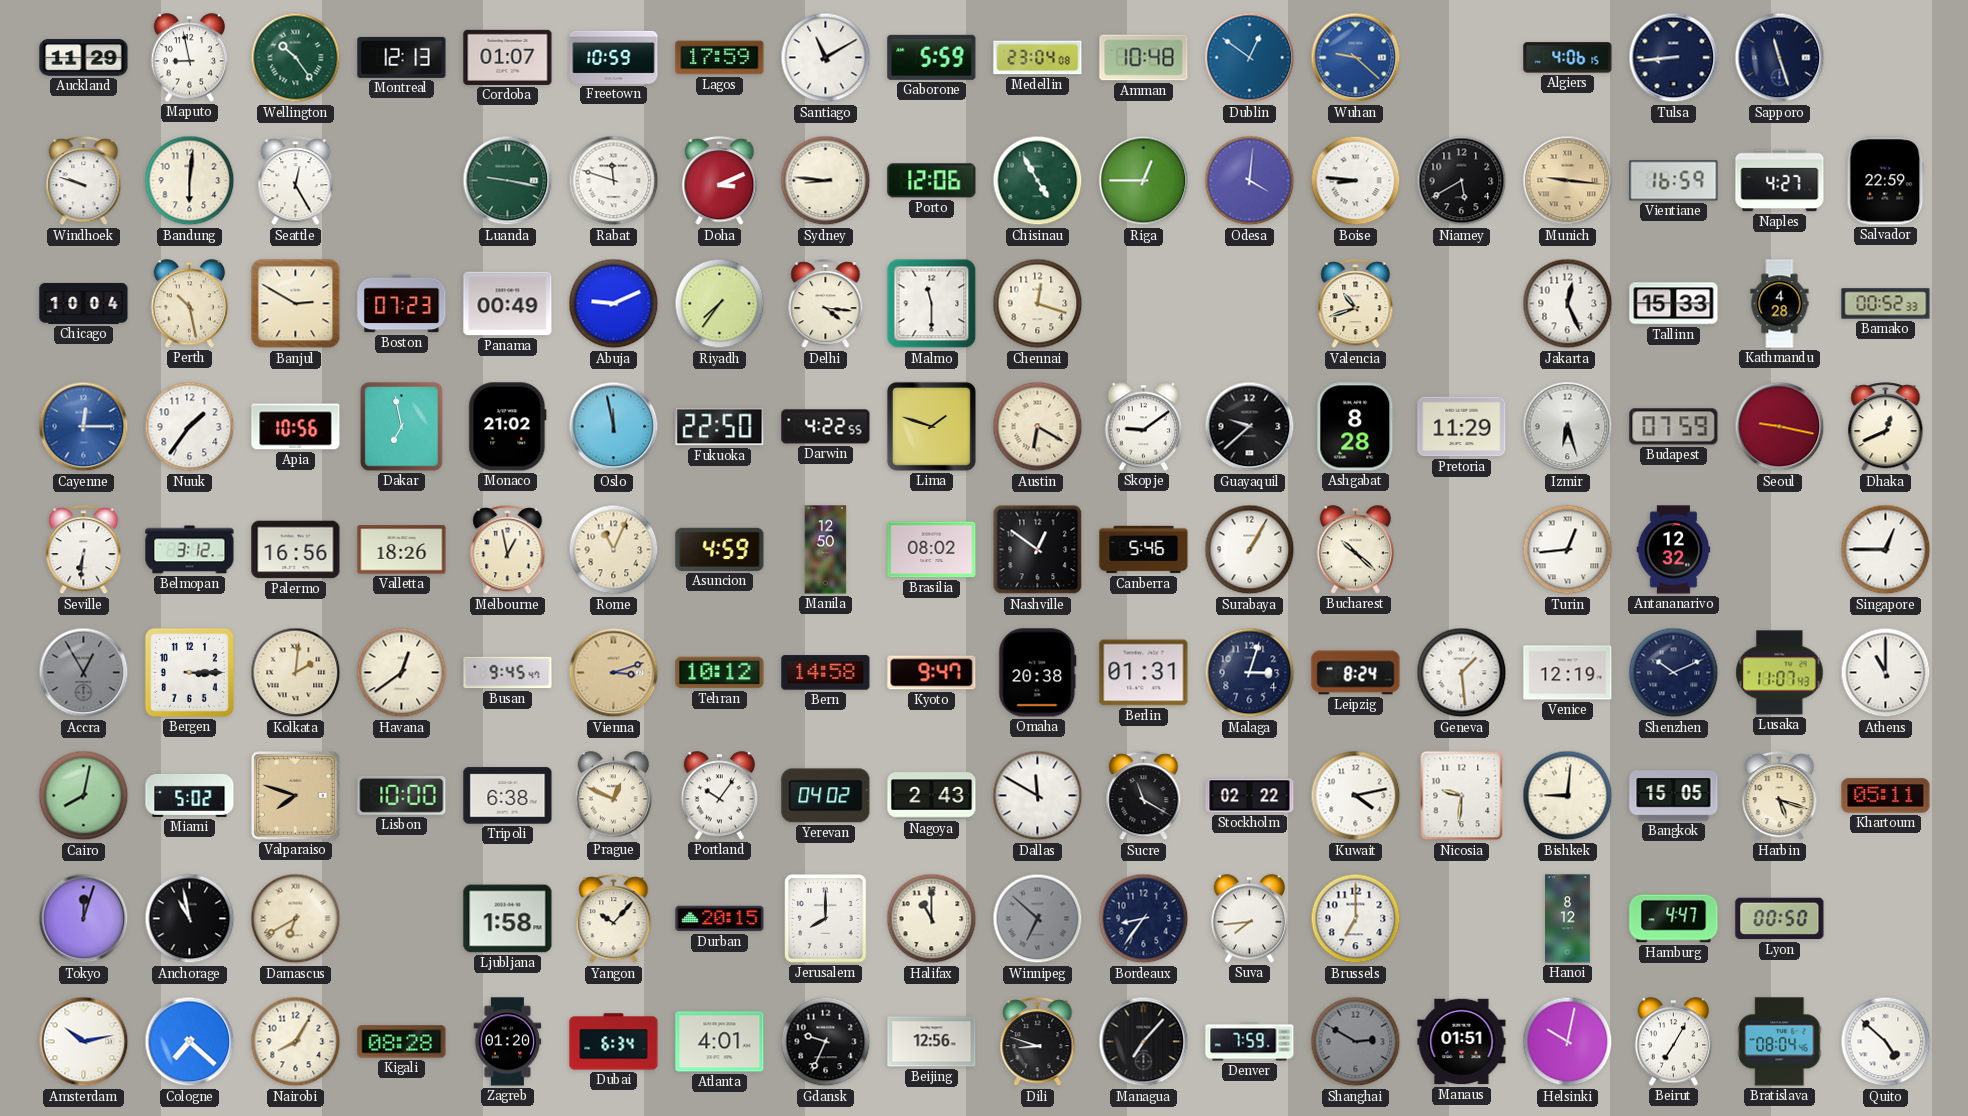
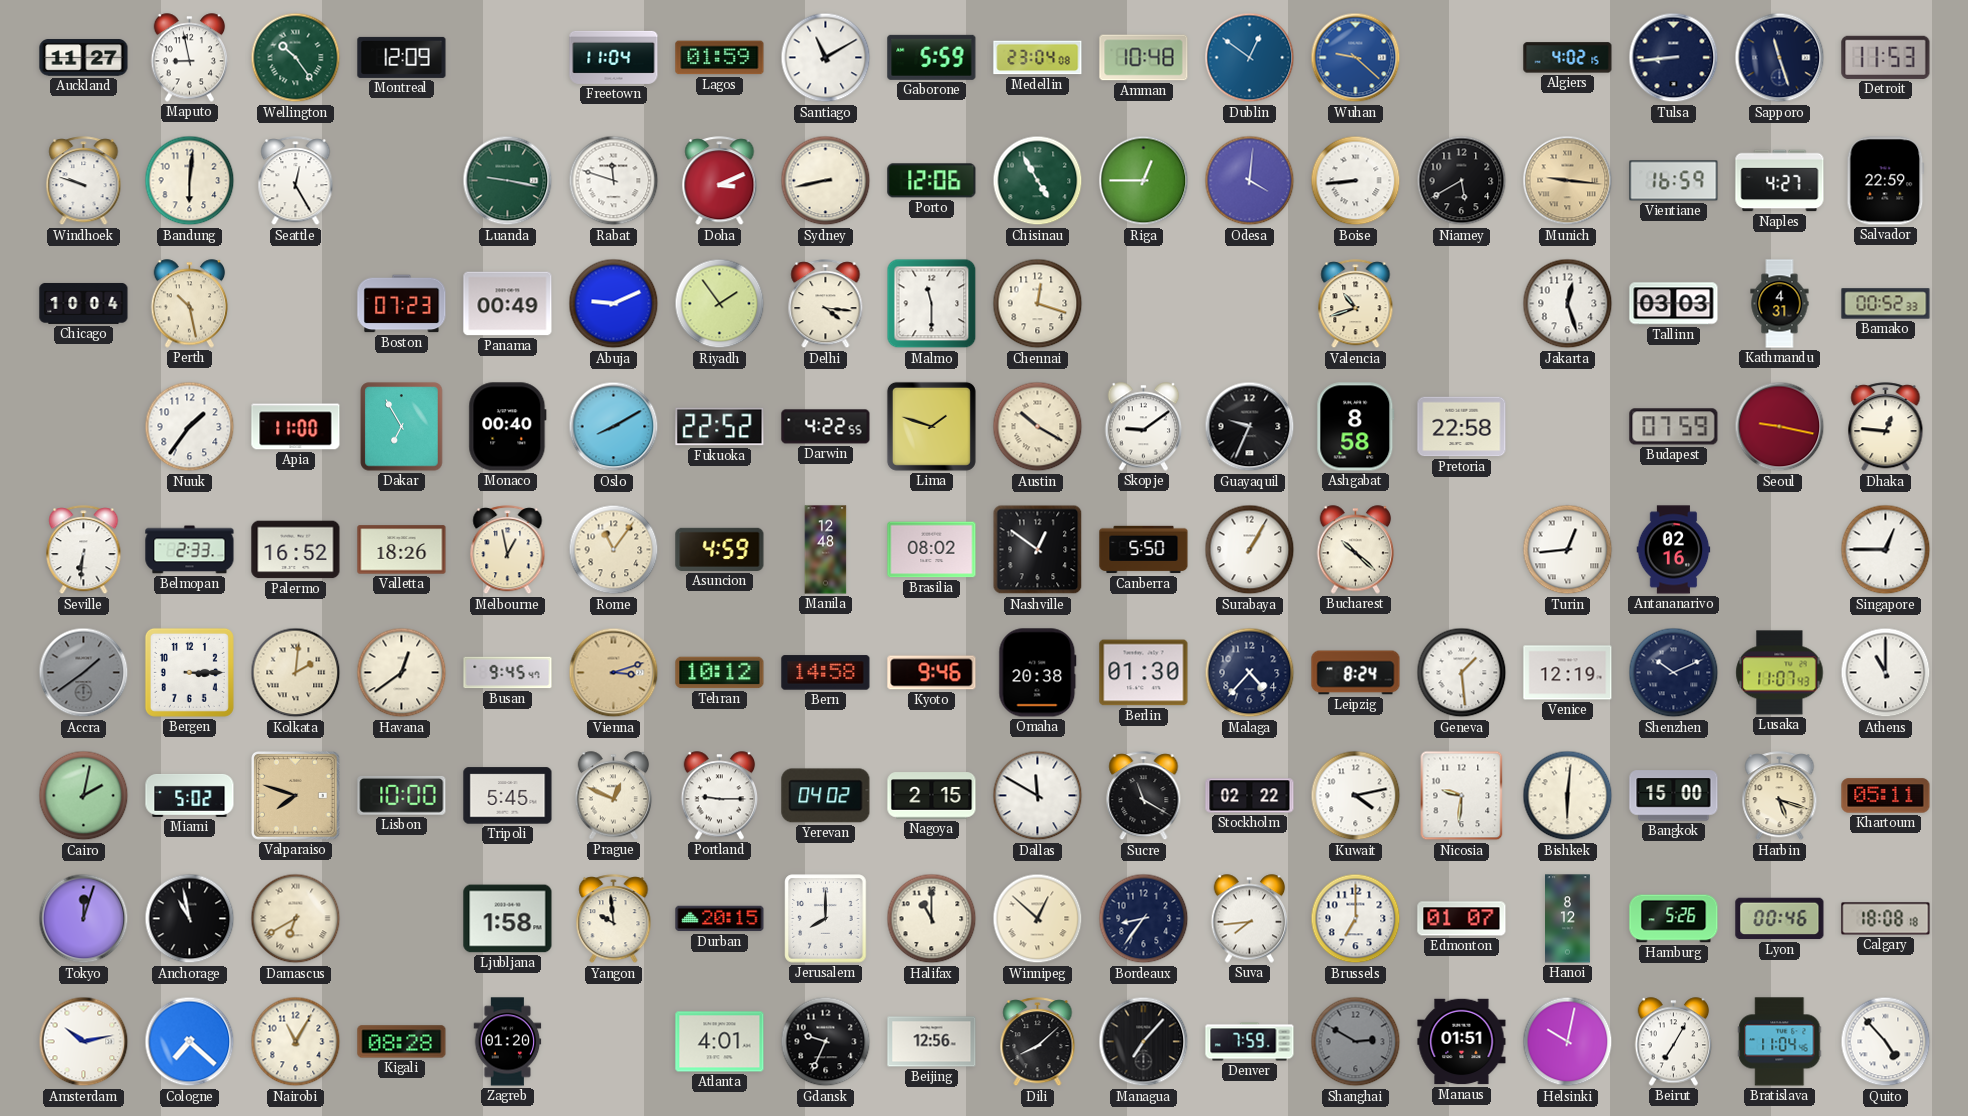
Auckland: 11:29 -> 11:27 (84, 58)
Montreal: 12:13 -> 12:09 (402, 57)
Cordoba: 01:07 -> none (508, 57)
Freetown: 10:59 -> 11:04 (614, 57)
Lagos: 17:59 -> 01:59 (720, 58)
Algiers: 4:06 -> 4:02 (1568, 58)
Detroit: none -> 11:53 (1886, 57)
Sydney: 8:46 -> 8:43 (826, 181)
Boise: 8:46 -> 8:44 (1356, 181)
Banjul: 2:50 -> none (296, 304)
Riyadh: 7:36 -> 1:54 (720, 304)
Jakarta: 12:26 -> 12:27 (1568, 304)
Tallinn: 15:33 -> 03:03 (1674, 304)
Kathmandu: 4:28 -> 4:31 (1780, 304)
Cayenne: 12:15 -> none (84, 427)
Apia: 10:56 -> 11:00 (296, 427)
Dakar: 6:58 -> 6:55 (402, 427)
Monaco: 21:02 -> 00:40 (508, 427)
Oslo: 11:58 -> 8:10 (614, 427)
Fukuoka: 22:50 -> 22:52 (720, 427)
Austin: 6:20 -> 10:20 (1038, 427)
Guayaquil: 9:38 -> 9:34 (1250, 427)
Ashgabat: 8:28 -> 8:58 (1356, 427)
Pretoria: 11:29 -> 22:58 (1462, 427)
Izmir: 6:27 -> none (1568, 427)
Dhaka: 12:41 -> 12:46 (1886, 427)
Belmopan: 3:12 -> 2:33 (190, 550)
Palermo: 16:56 -> 16:52 (296, 550)
Rome: 11:04 -> 11:06 (614, 550)
Manila: 12:50 -> 12:48 (826, 550)
Canberra: 5:46 -> 5:50 (1144, 550)
Antananarivo: 12:32 -> 02:16 (1674, 550)
Accra: 12:55 -> 1:39 (84, 673)
Kyoto: 9:47 -> 9:46 (932, 673)
Berlin: 01:31 -> 01:30 (1144, 673)
Malaga: 3:03 -> 4:37 (1250, 673)
Cairo: 8:02 -> 2:02 (84, 796)
Tripoli: 6:38 -> 5:45 (508, 796)
Portland: 10:06 -> 9:15 (720, 796)
Nagoya: 2:43 -> 2:15 (932, 796)
Bishkek: 9:01 -> 6:01 (1568, 796)
Bangkok: 15:05 -> 15:00 (1674, 796)
Yangon: 10:07 -> 9:59 (614, 919)
Winnipeg: 6:52 -> 12:52 (1038, 919)
Winnipeg dial: grey -> cream (1038, 919)
Edmonton: none -> 01:07 (1462, 919)
Hamburg: 4:47 -> 5:26 (1674, 919)
Lyon: 00:50 -> 00:46 (1780, 919)
Calgary: none -> 18:08 (1886, 919)
Nairobi: 8:05 -> 11:05 (296, 1042)
Dubai: 6:34 -> none (614, 1042)
Dili: 8:48 -> 8:08 (1038, 1042)
Bratislava: 08:04 -> 11:04 (1780, 1042)
Quito: 4:52 -> 4:53 (1886, 1042)
